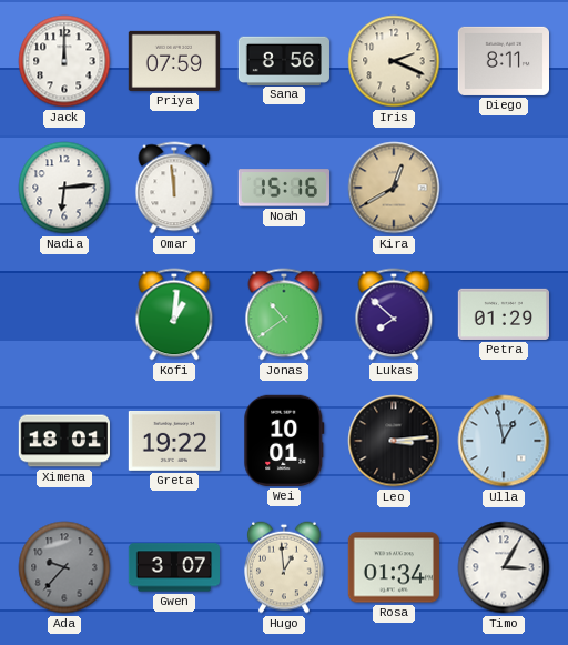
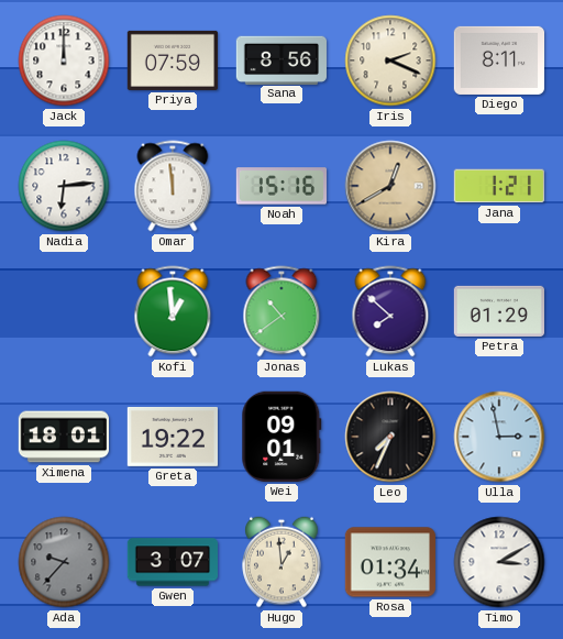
Jana: none -> 1:21 (499, 186)
Kofi: 1:01 -> 12:59 (173, 311)
Wei: 10:01 -> 09:01 (281, 437)
Leo: 3:14 -> 7:34 (390, 437)
Ulla: 12:58 -> 2:58 (499, 437)
Timo: 3:05 -> 3:10 (499, 562)
